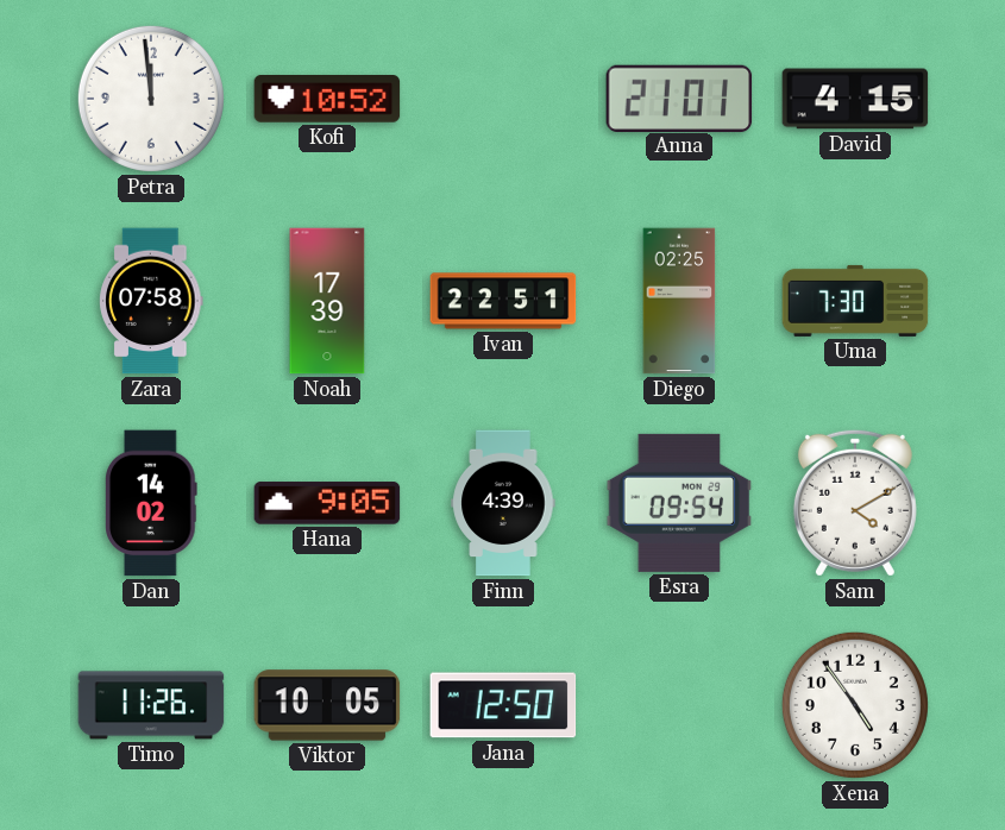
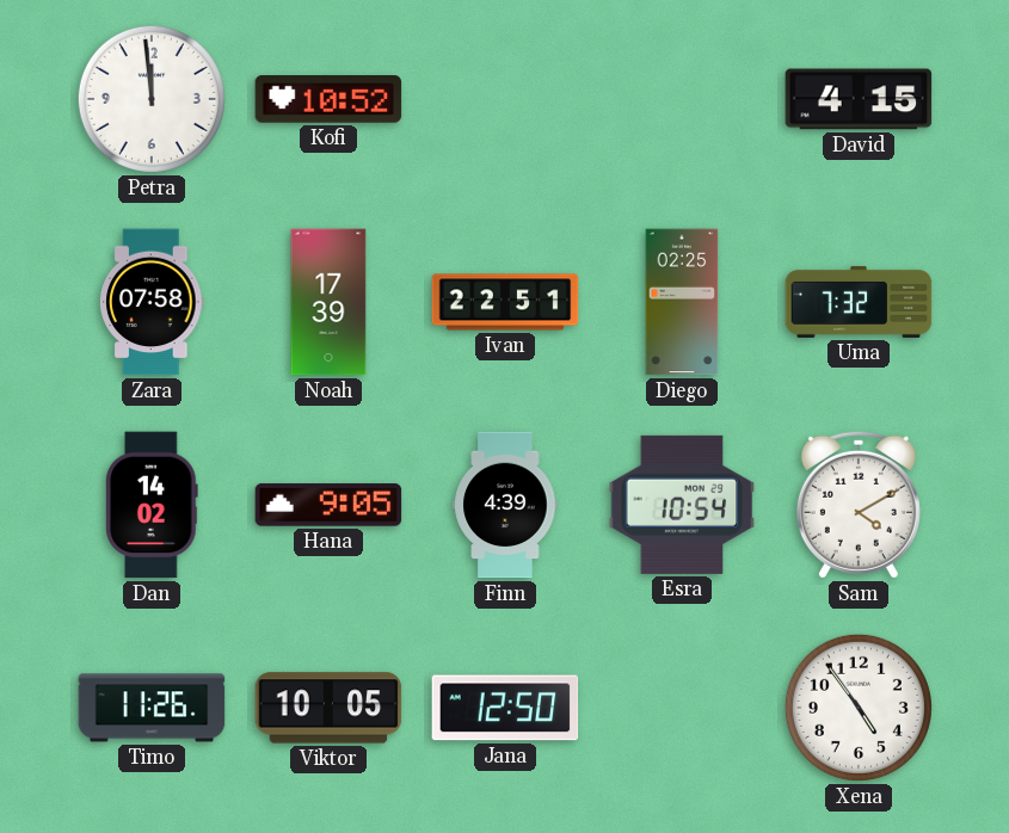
Anna: 21:01 -> none (679, 98)
Uma: 7:30 -> 7:32 (859, 302)
Esra: 09:54 -> 10:54 (682, 505)
